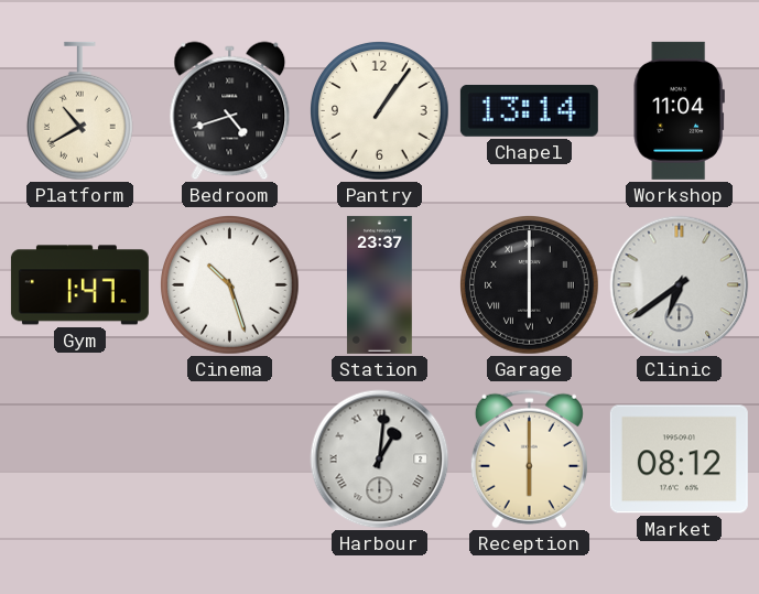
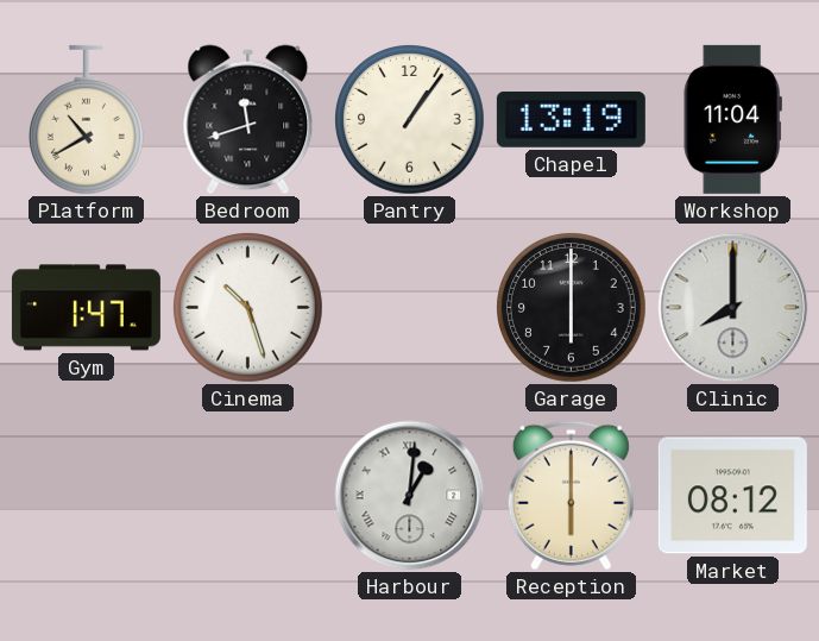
Bedroom: 4:42 -> 11:42 (248, 120)
Chapel: 13:14 -> 13:19 (571, 120)
Station: 23:37 -> none (380, 284)
Garage numerals: Roman -> Arabic (572, 308)
Clinic: 6:39 -> 8:00 (733, 308)
